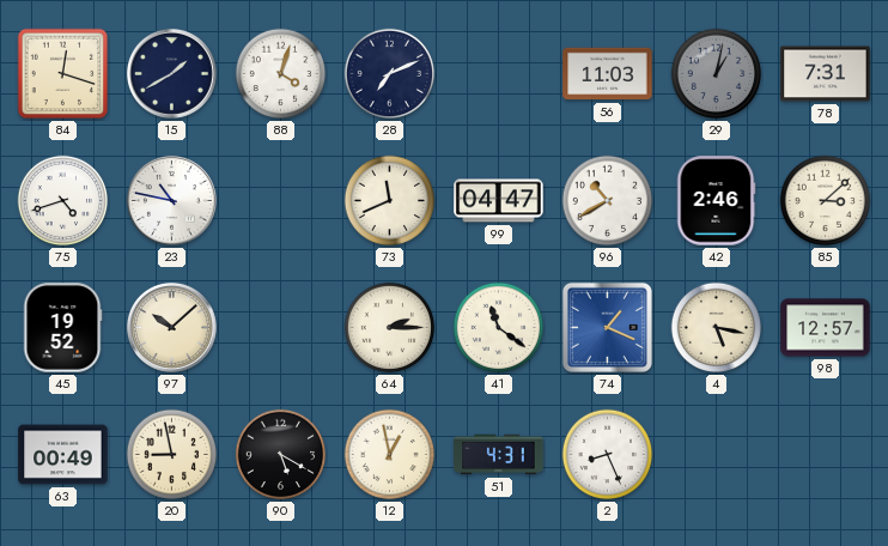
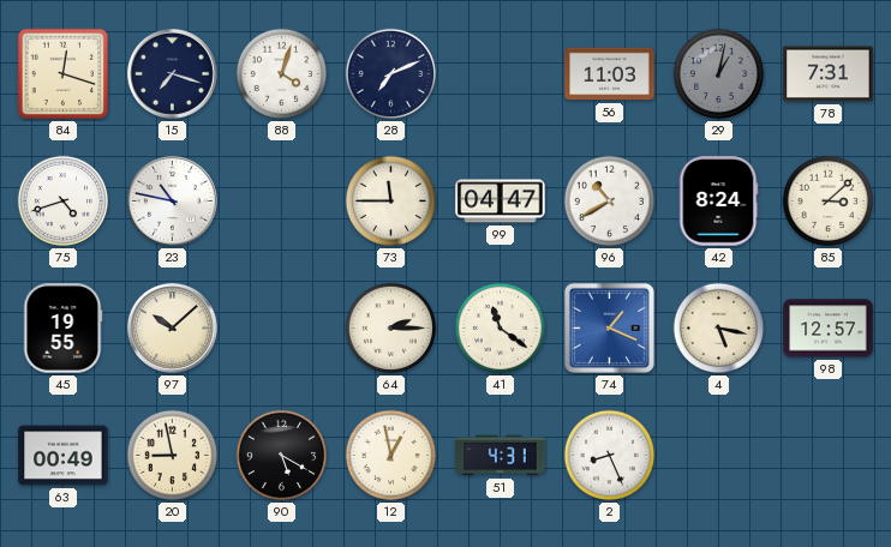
15: 1:40 -> 7:18 (172, 73)
73: 11:41 -> 11:45 (391, 202)
42: 2:46 -> 8:24 (718, 202)
45: 19:52 -> 19:55 (62, 329)
